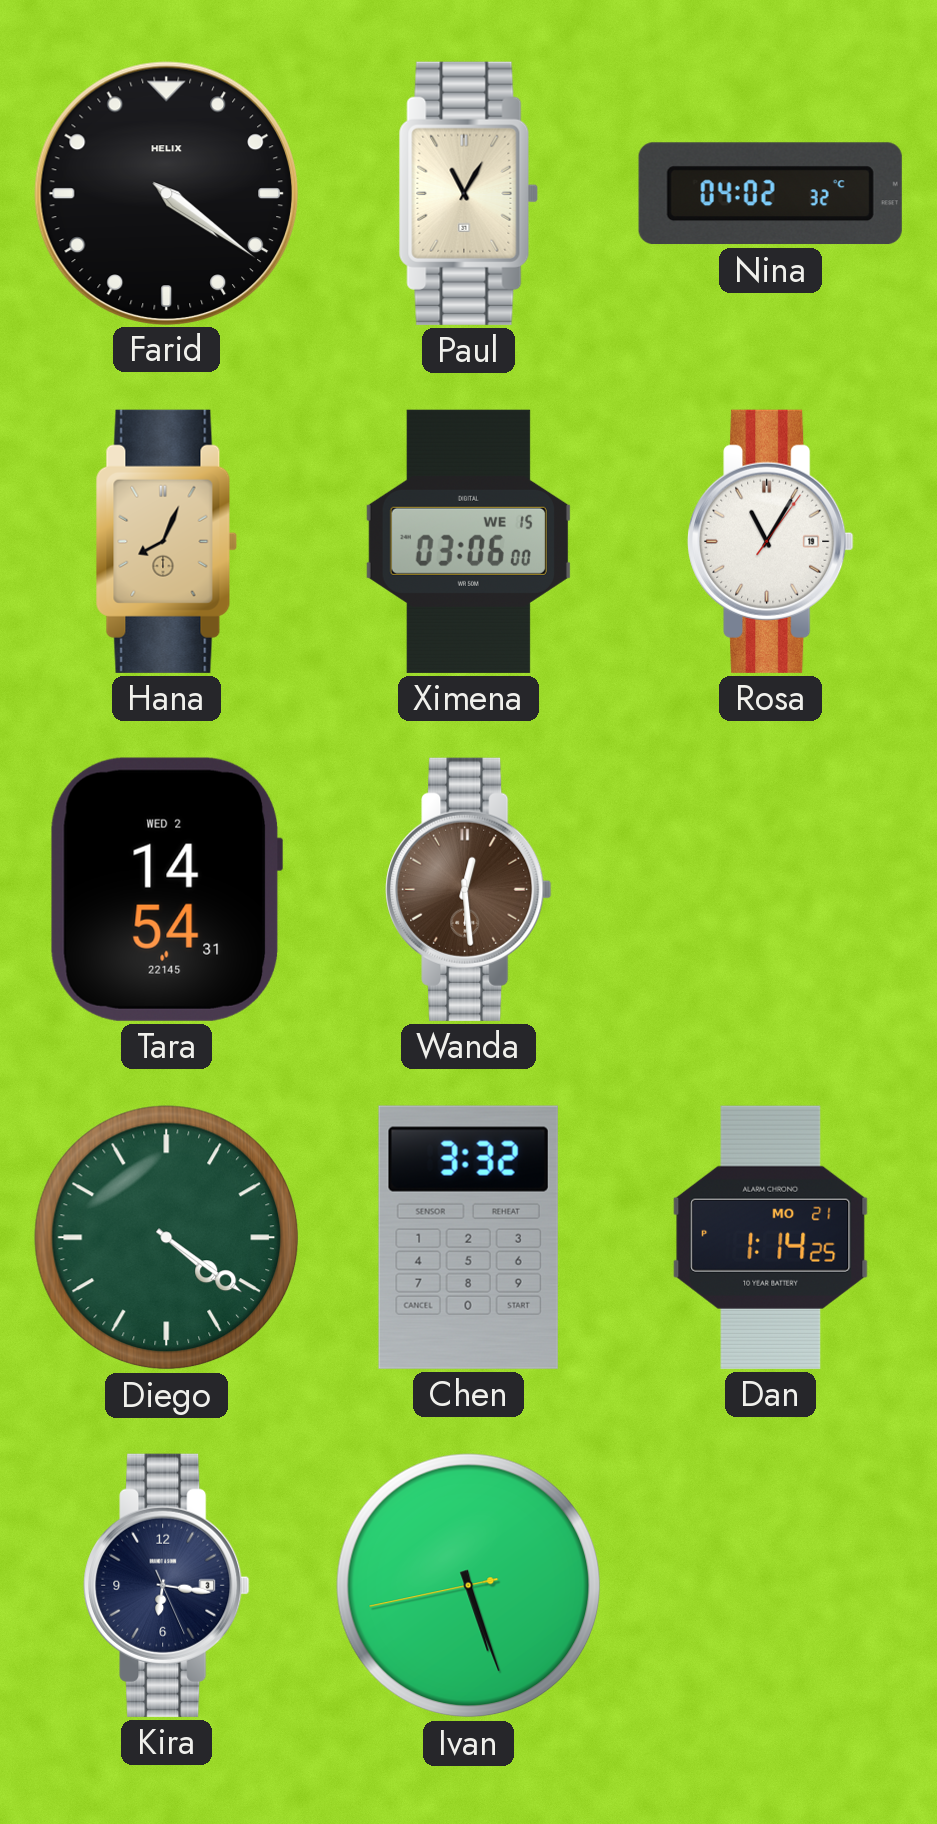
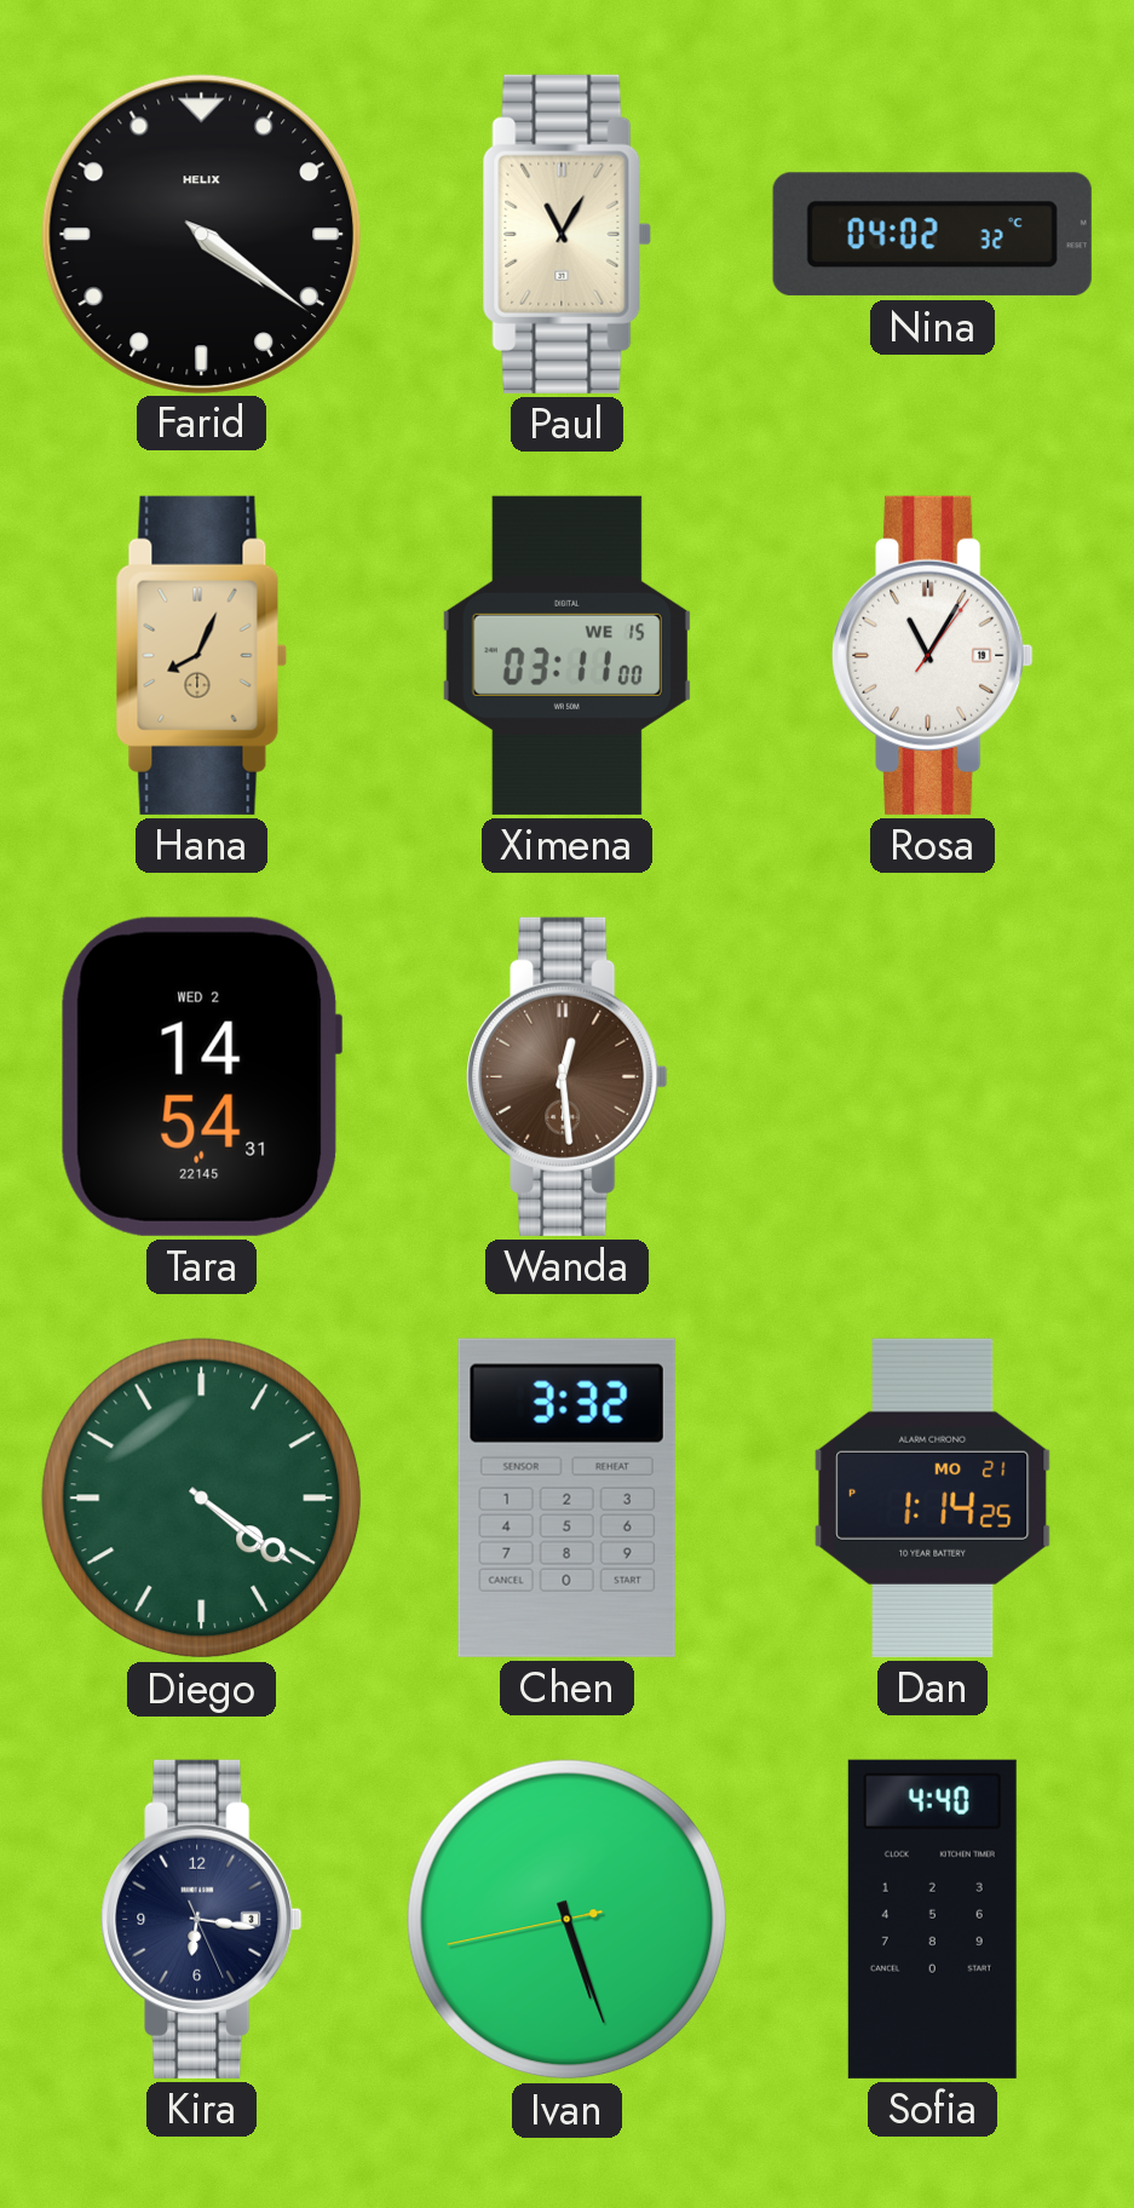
Ximena: 03:06 -> 03:11 (566, 655)
Sofia: none -> 4:40 (932, 1919)
